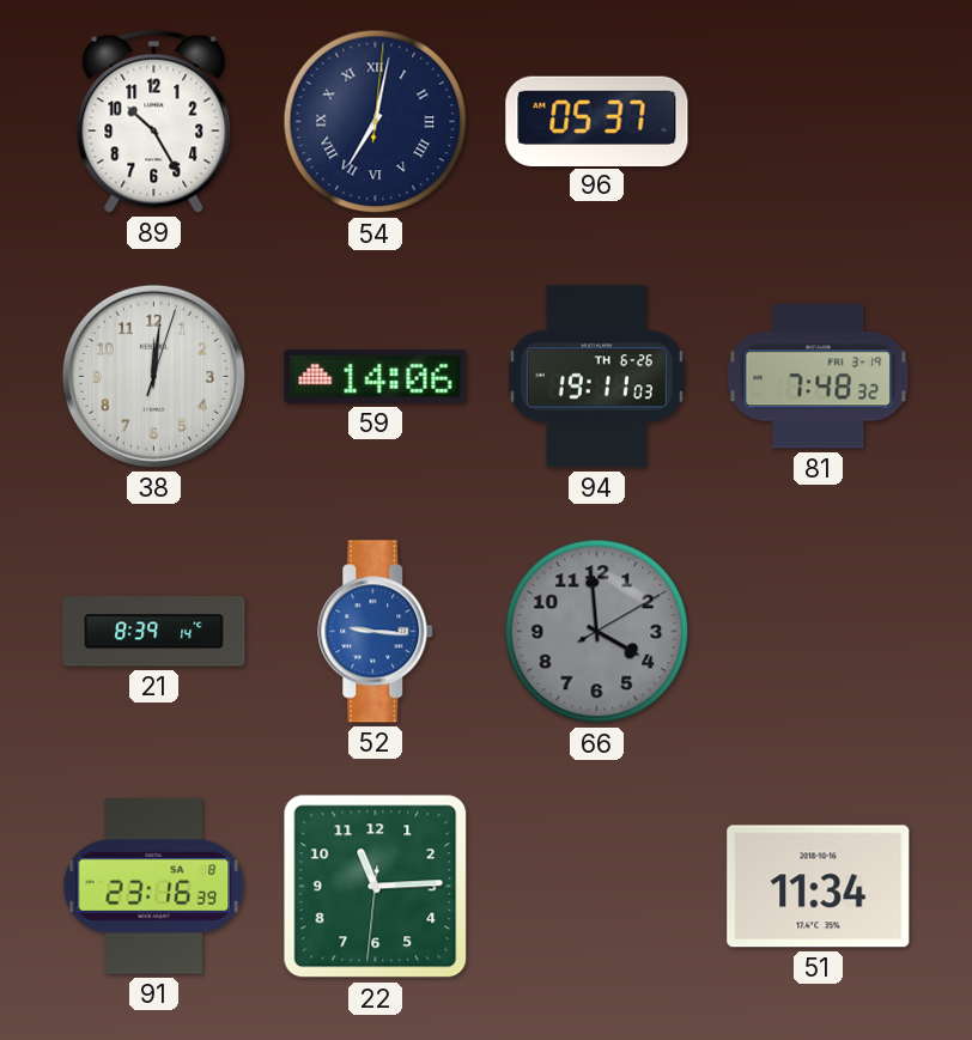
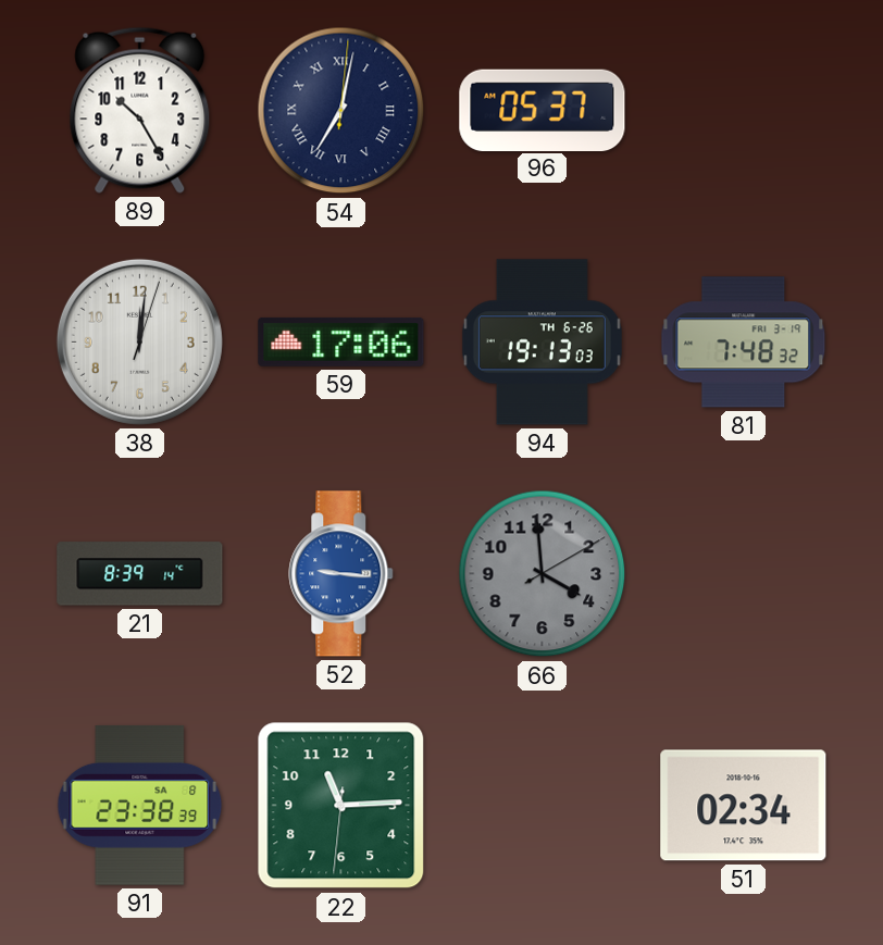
59: 14:06 -> 17:06 (341, 341)
94: 19:11 -> 19:13 (542, 343)
91: 23:16 -> 23:38 (140, 806)
51: 11:34 -> 02:34 (744, 806)
